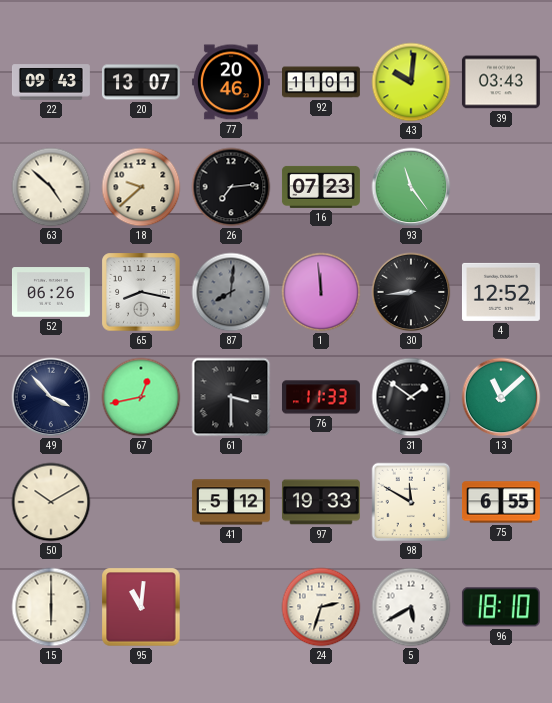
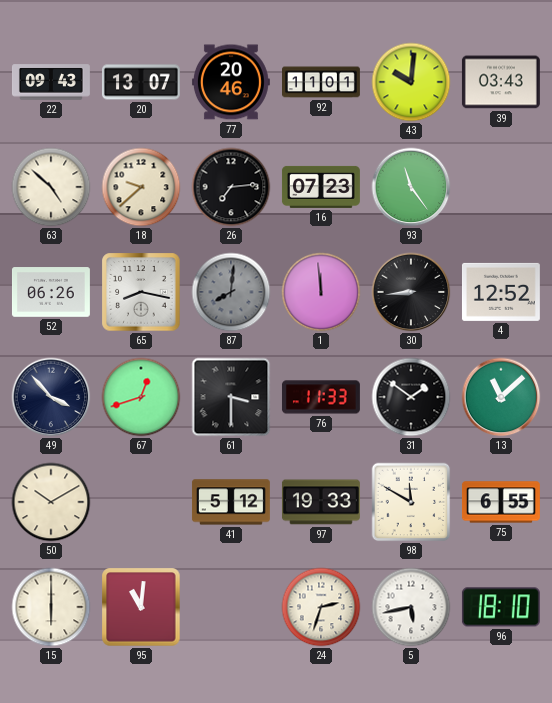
67: 12:43 -> 12:42 (141, 397)
5: 5:40 -> 5:43 (411, 607)
